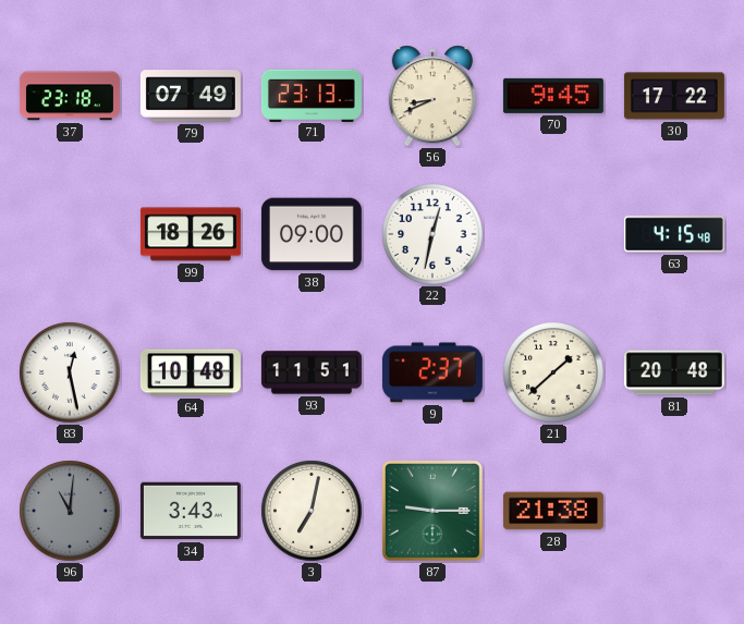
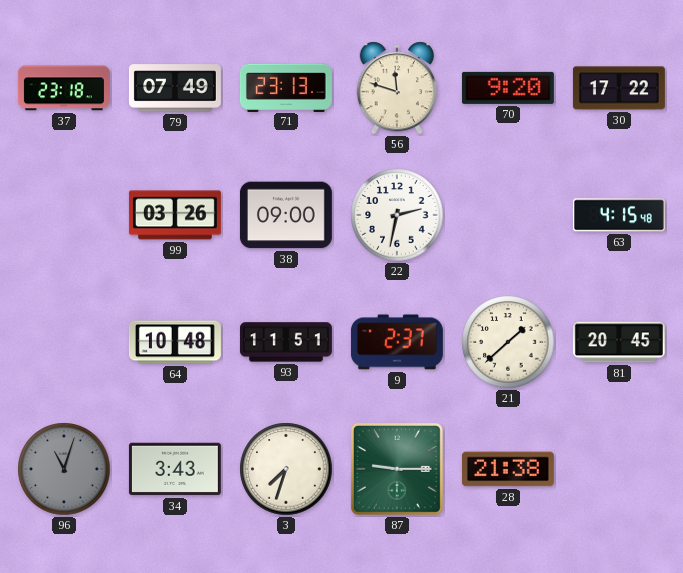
56: 8:41 -> 11:48 (396, 88)
70: 9:45 -> 9:20 (508, 88)
99: 18:26 -> 03:26 (175, 215)
22: 12:32 -> 2:32 (397, 215)
83: 12:28 -> none (70, 372)
81: 20:48 -> 20:45 (619, 342)
96: 11:01 -> 11:03 (64, 469)
3: 7:02 -> 7:33 (286, 469)
